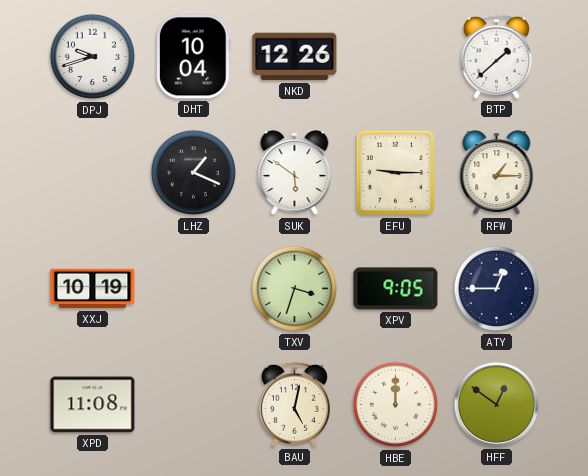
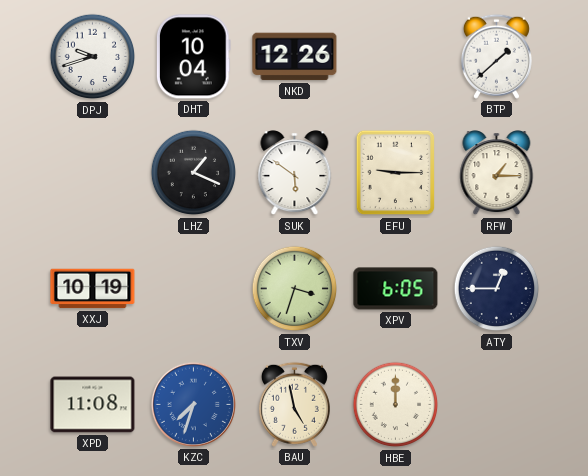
XPV: 9:05 -> 6:05 (396, 289)
KZC: none -> 7:33 (193, 404)
BAU: 5:02 -> 4:58 (294, 404)
HFF: 12:51 -> none (496, 404)
